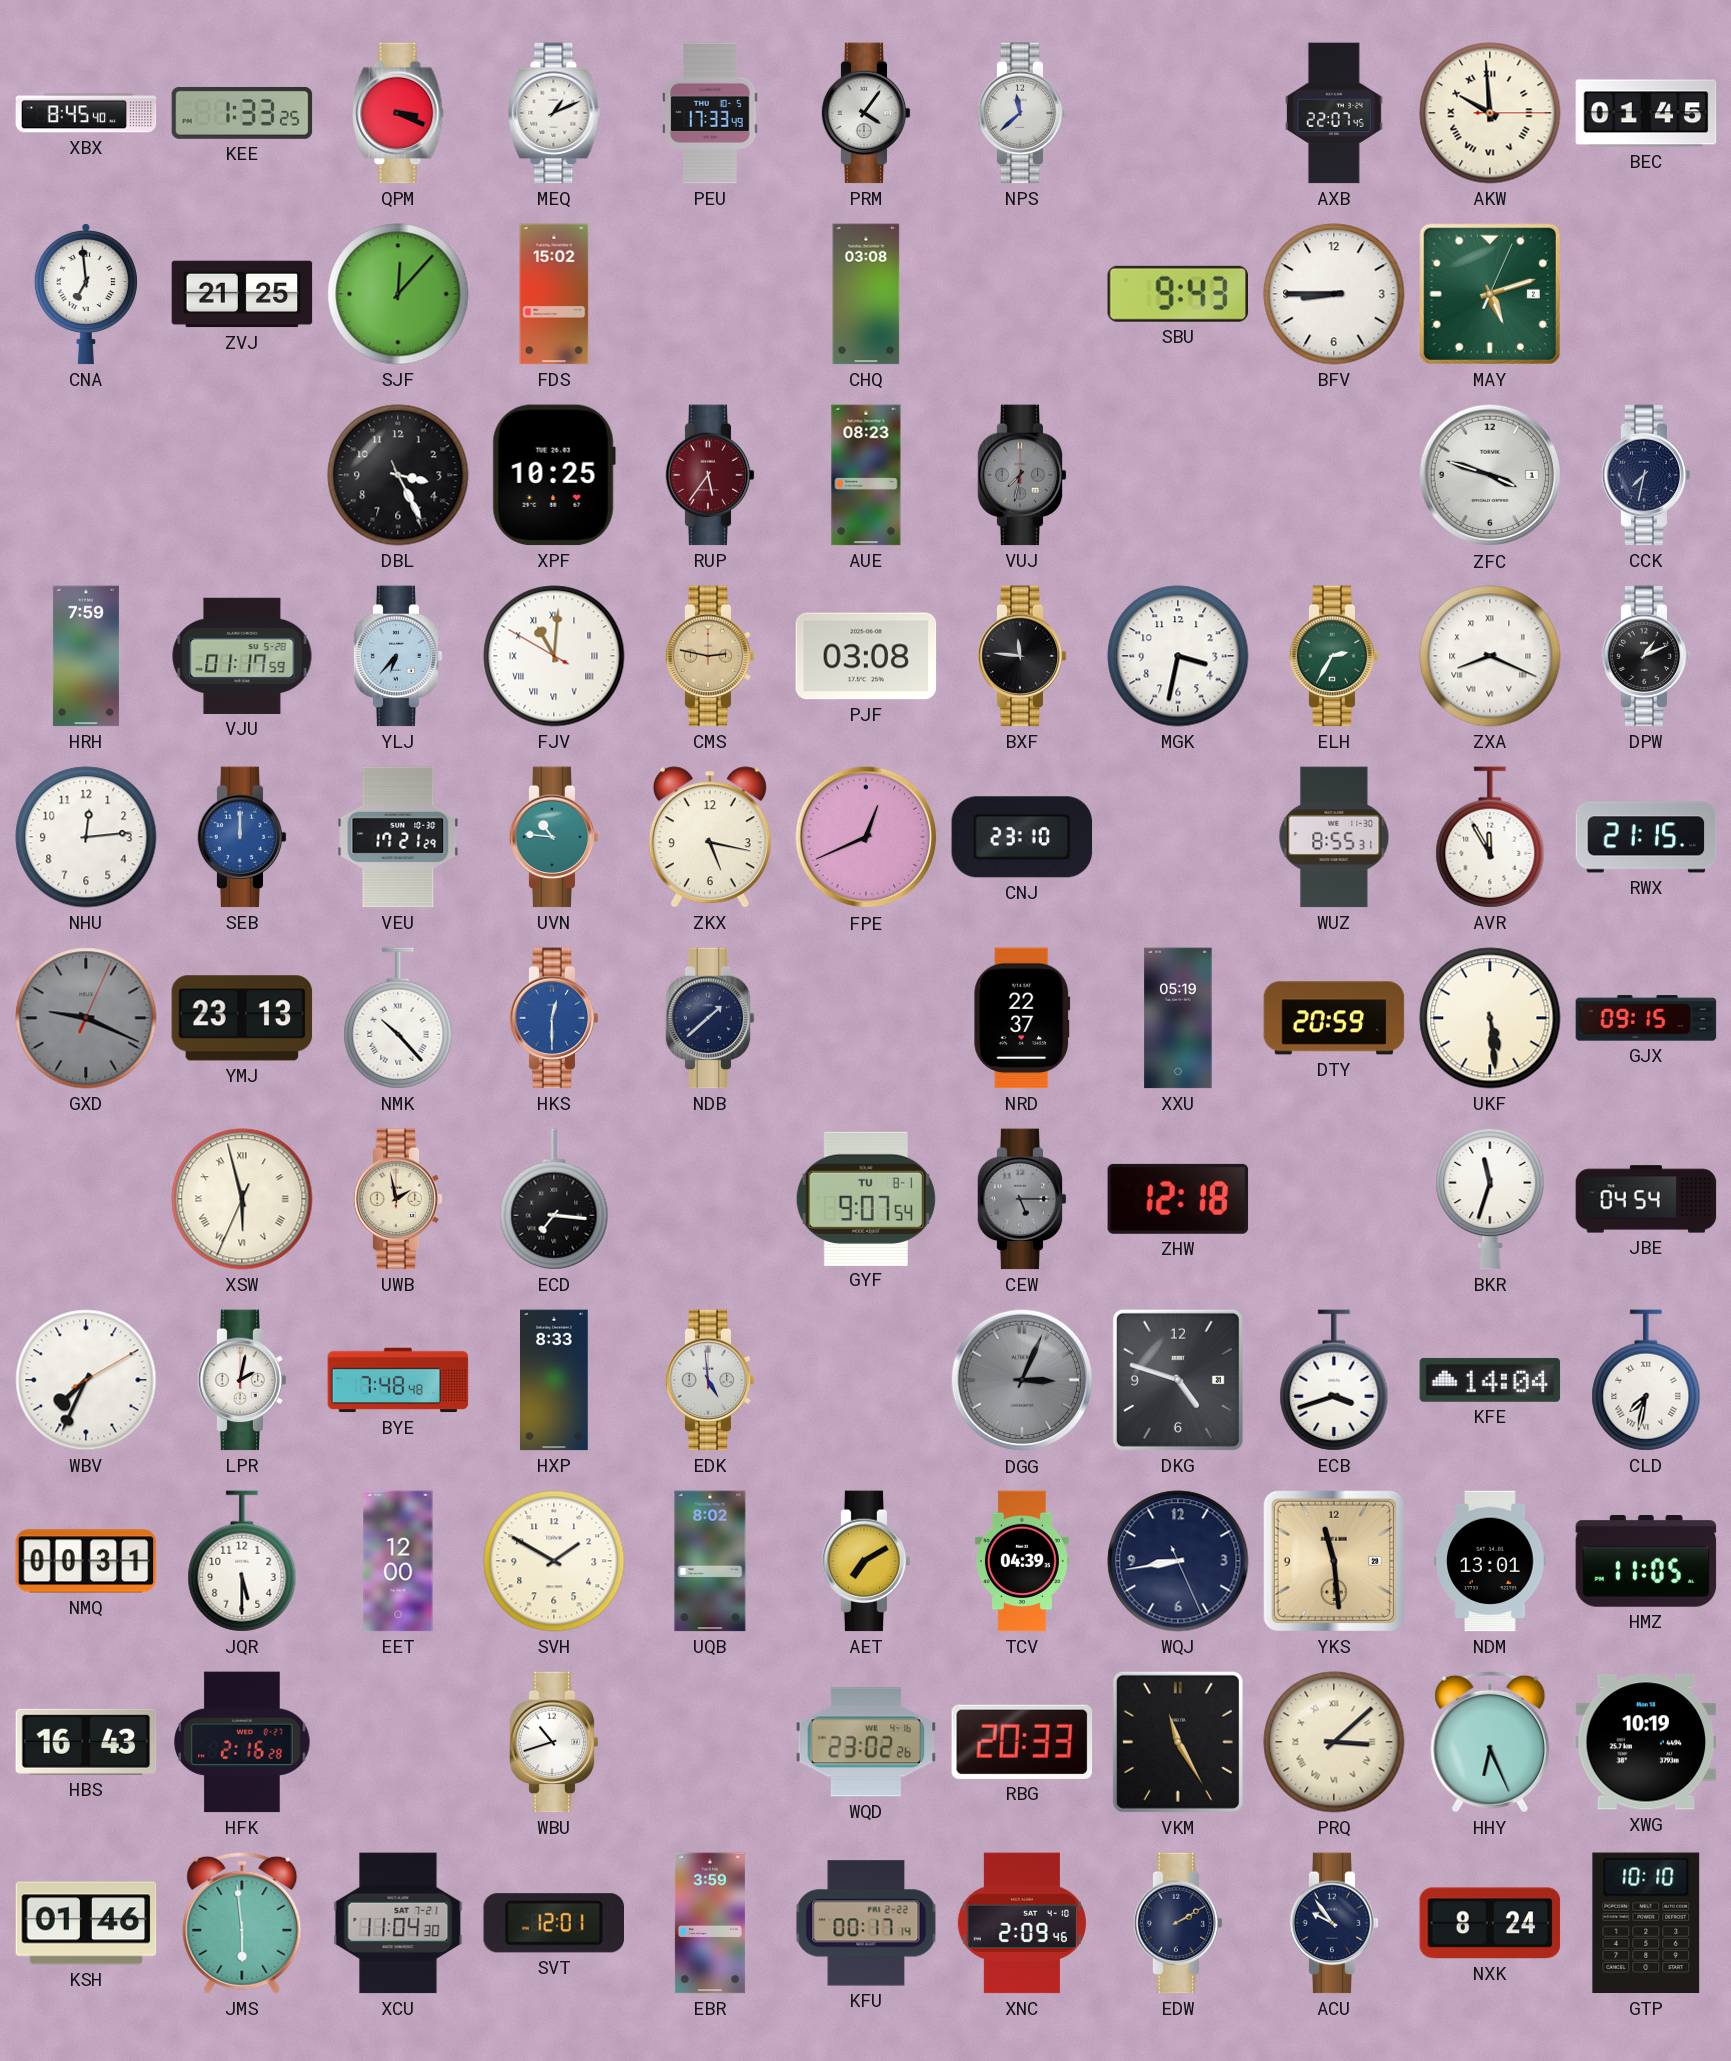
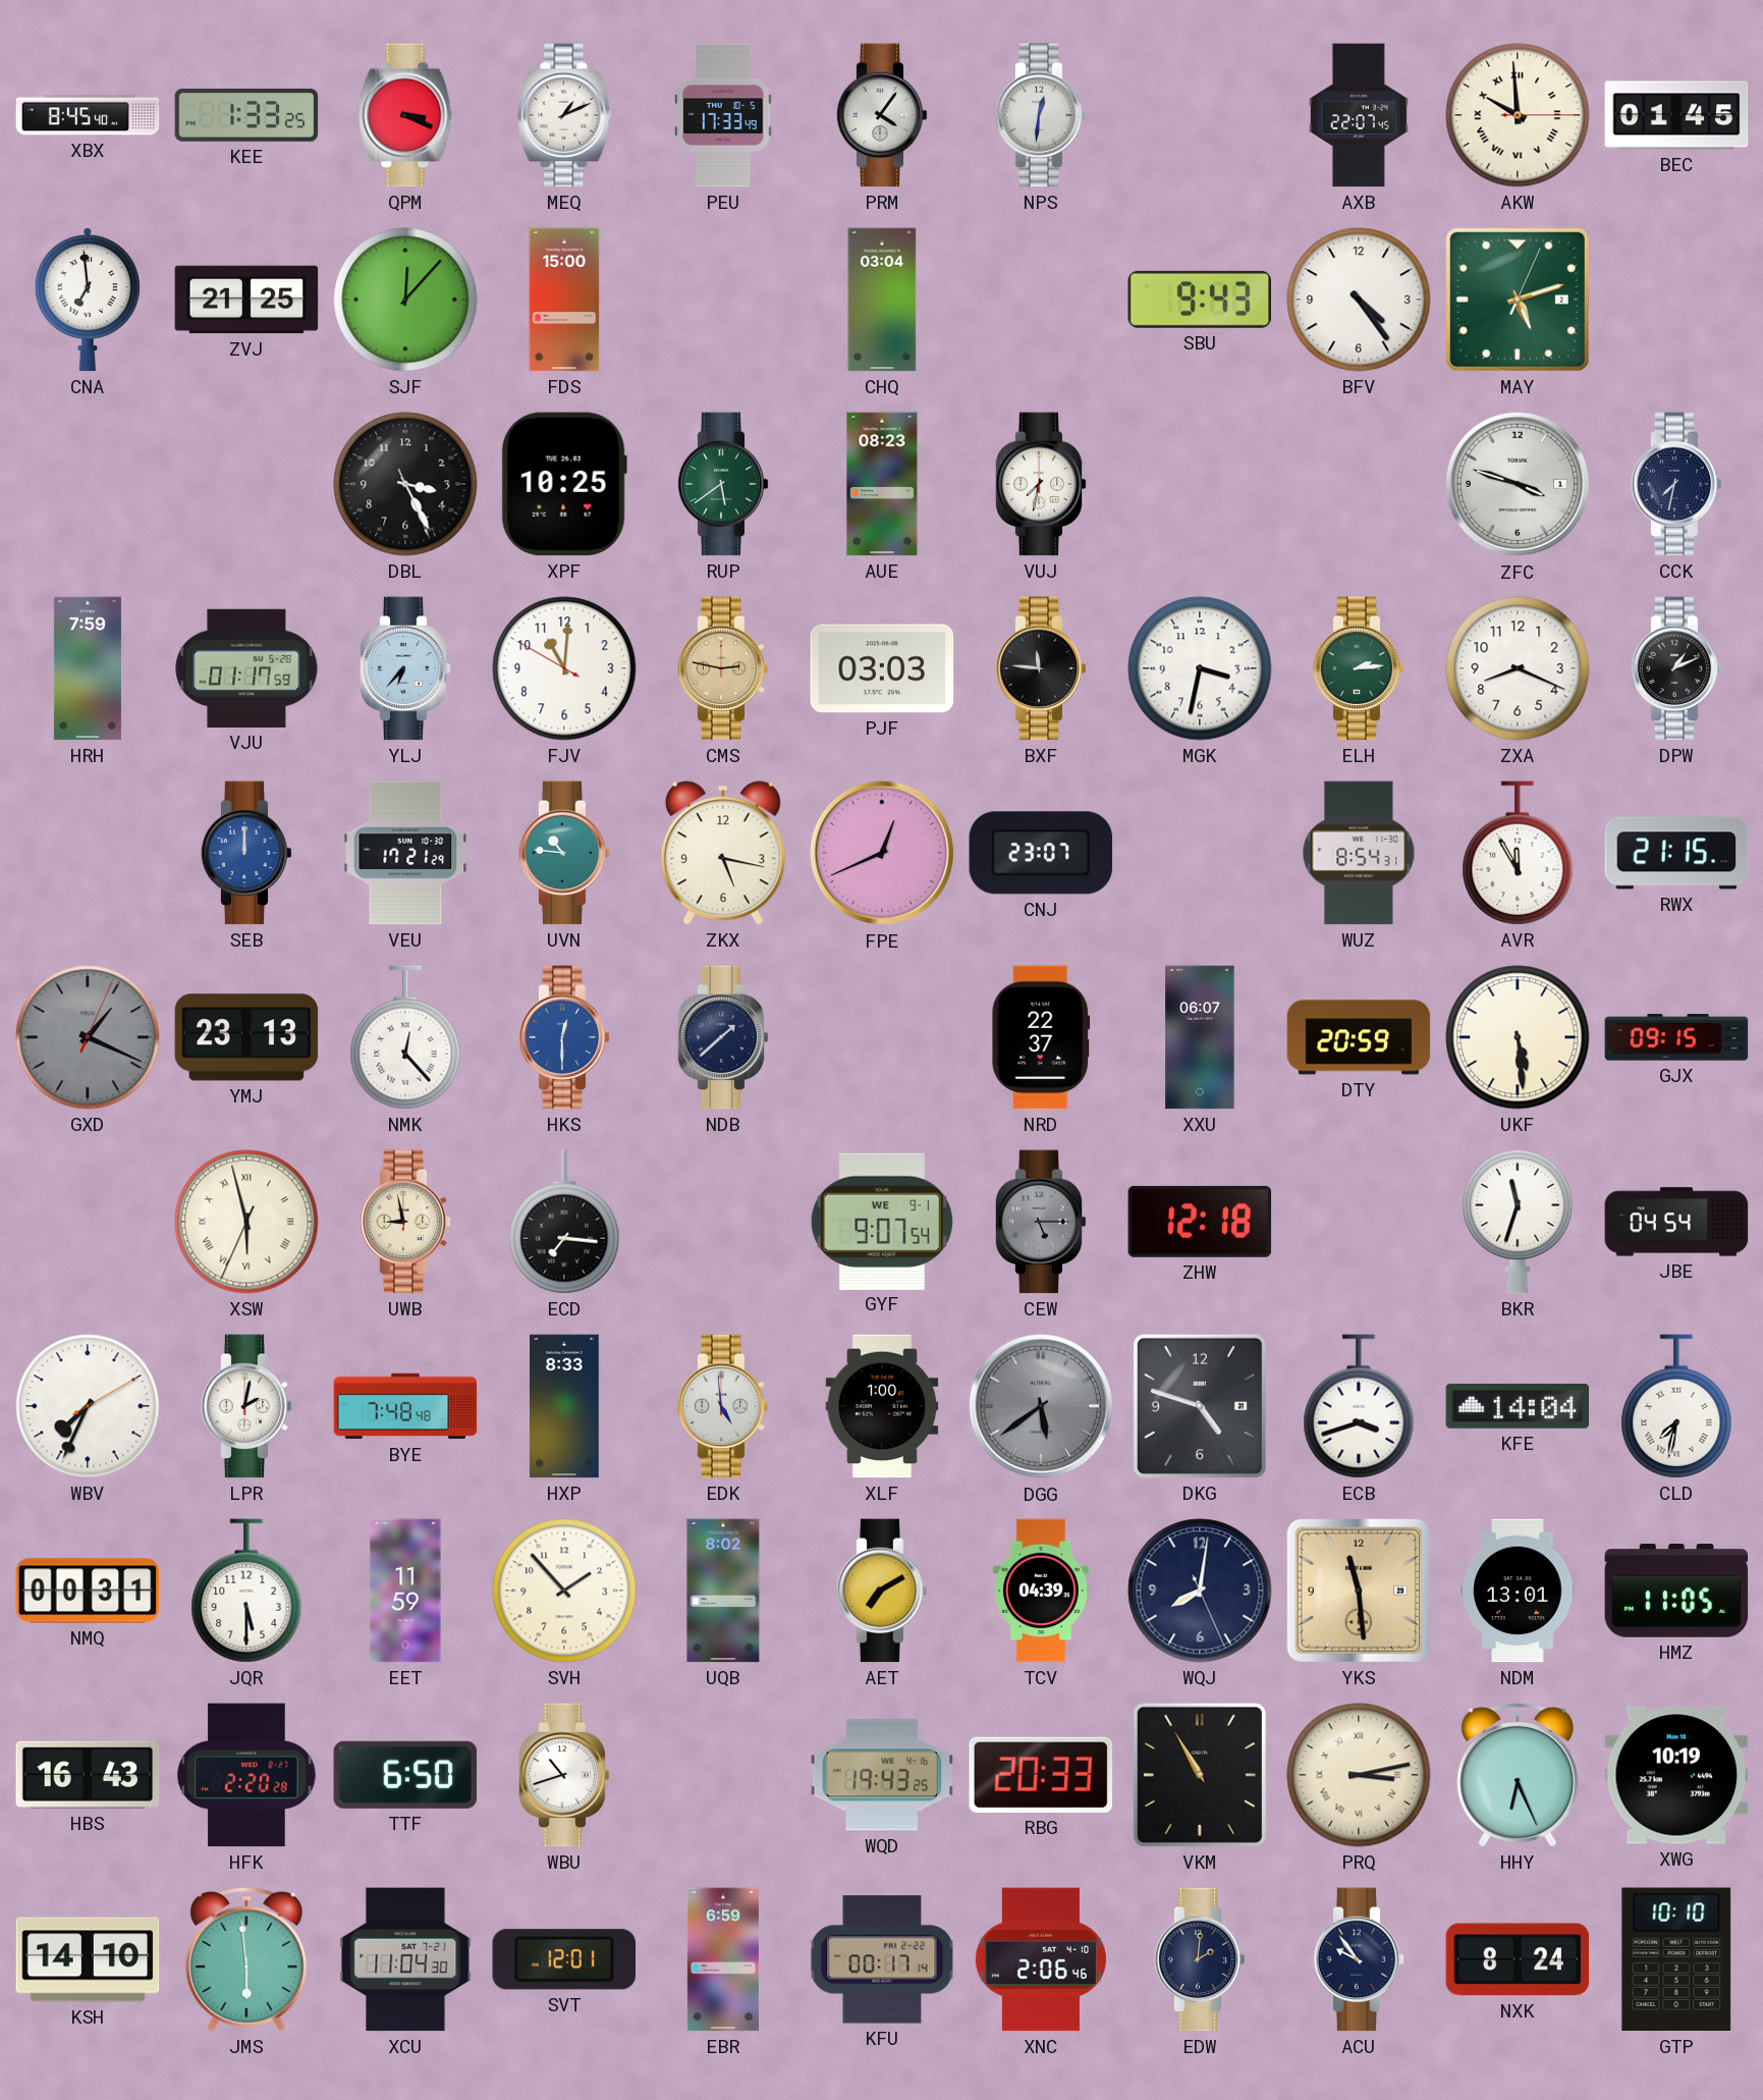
NPS: 11:38 -> 12:31 (1041, 115)
FDS: 15:02 -> 15:00 (564, 300)
CHQ: 03:08 -> 03:04 (882, 300)
BFV: 8:45 -> 4:24 (1359, 300)
RUP: 5:36 -> 5:39 (723, 484)
RUP dial: burgundy -> green (723, 484)
VUJ dial: grey -> white (1041, 484)
FJV numerals: Roman -> Arabic (564, 668)
PJF: 03:08 -> 03:03 (882, 668)
ELH: 2:35 -> 2:14 (1359, 668)
ZXA numerals: Roman -> Arabic (1518, 668)
NHU: 12:14 -> none (86, 837)
CNJ: 23:10 -> 23:07 (1041, 853)
WUZ: 8:55 -> 8:54 (1359, 853)
GXD: 9:19 -> 1:19 (88, 1037)
NMK: 10:23 -> 12:23 (405, 1037)
XXU: 05:19 -> 06:07 (1200, 1037)
UWB: 1:58 -> 8:58 (405, 1222)
GYF date: TU 8-1 -> WE 9-1 (882, 1221)
XLF: none -> 1:00 (882, 1406)
DGG: 3:04 -> 5:39 (1041, 1406)
EET: 12:00 -> 11:59 (405, 1591)
SVH: 1:50 -> 1:53 (564, 1591)
WQJ: 8:43 -> 8:01 (1200, 1591)
HFK: 2:16 -> 2:20 (246, 1775)
TTF: none -> 6:50 (405, 1775)
WQD: 23:02 -> 19:43 (882, 1775)
VKM: 11:25 -> 10:55 (1200, 1775)
PRQ: 3:08 -> 3:13 (1359, 1775)
KSH: 01:46 -> 14:10 (88, 1959)
EBR: 3:59 -> 6:59 (723, 1959)
XNC: 2:09 -> 2:06 (1041, 1959)
EDW: 2:10 -> 2:01 (1200, 1959)
